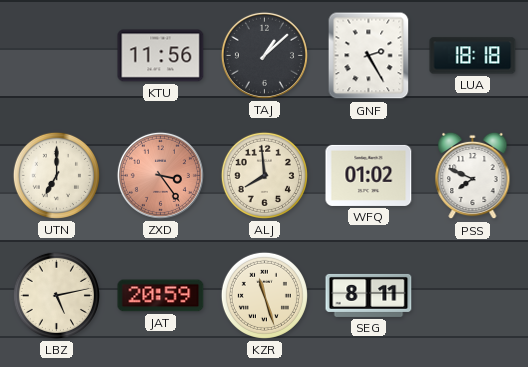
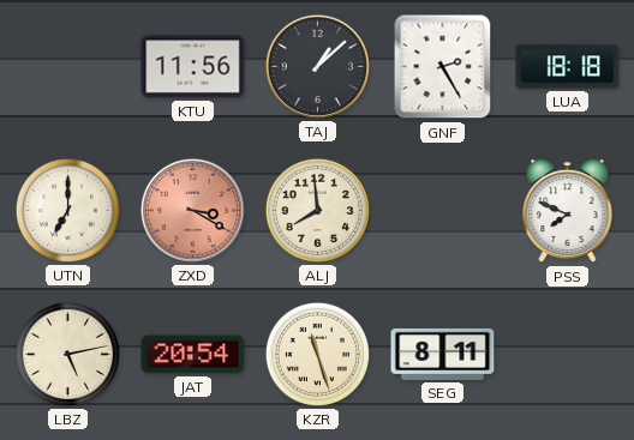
ZXD: 3:24 -> 3:20 (192, 210)
WFQ: 01:02 -> none (369, 175)
JAT: 20:59 -> 20:54 (193, 355)
